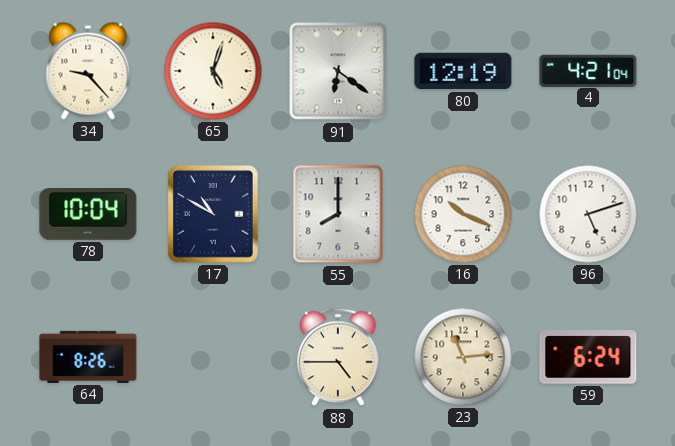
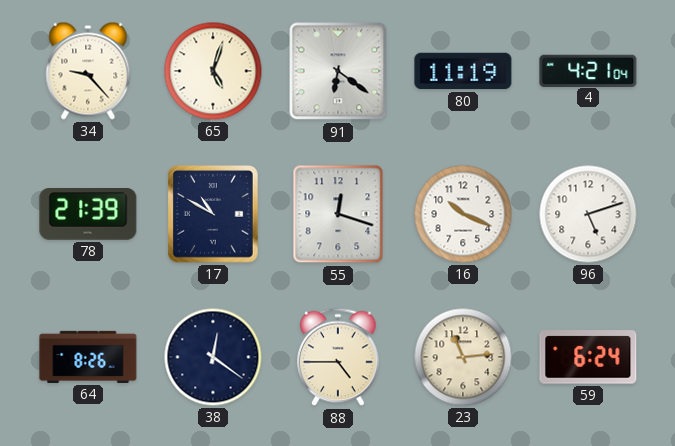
80: 12:19 -> 11:19 (463, 71)
78: 10:04 -> 21:39 (88, 215)
55: 8:00 -> 12:18 (338, 214)
38: none -> 12:21 (213, 357)
